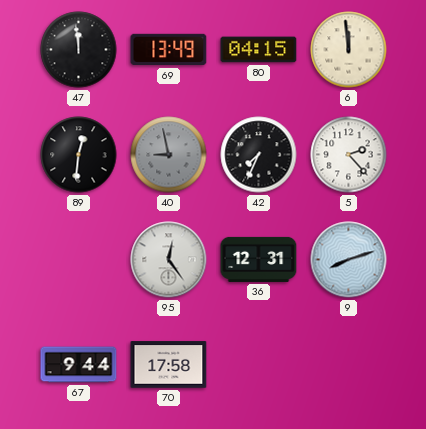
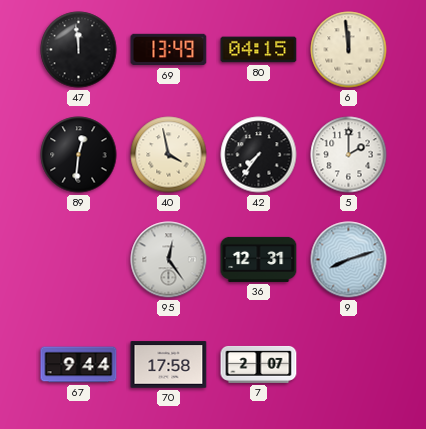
40: 8:58 -> 3:58 (169, 155)
40 dial: grey -> cream (169, 155)
42: 7:34 -> 7:36 (259, 155)
5: 2:23 -> 2:00 (349, 155)
7: none -> 2:07 (259, 364)
